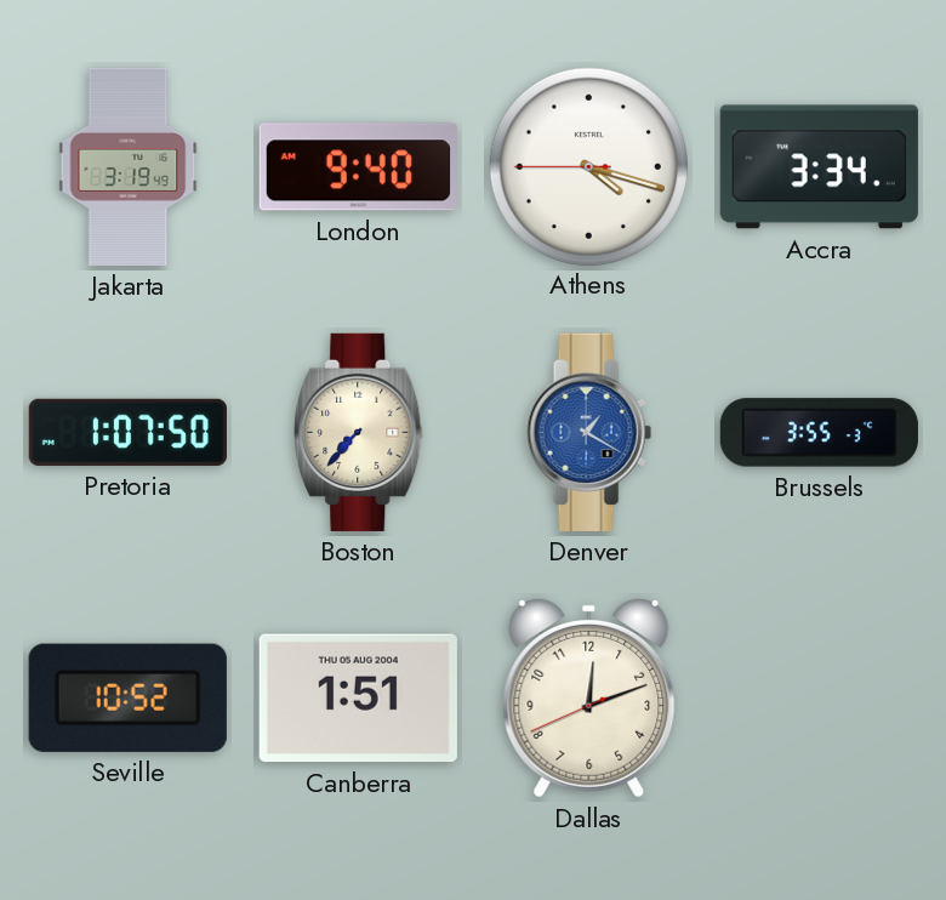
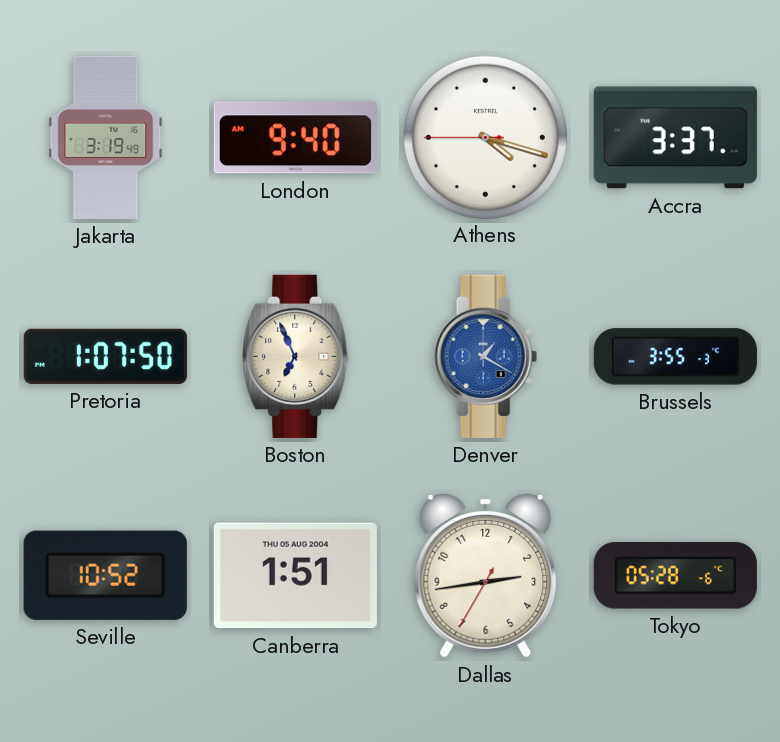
Accra: 3:34 -> 3:37 (675, 138)
Boston: 7:37 -> 6:56 (296, 356)
Dallas: 12:11 -> 2:43 (486, 575)
Tokyo: none -> 05:28 (675, 576)
